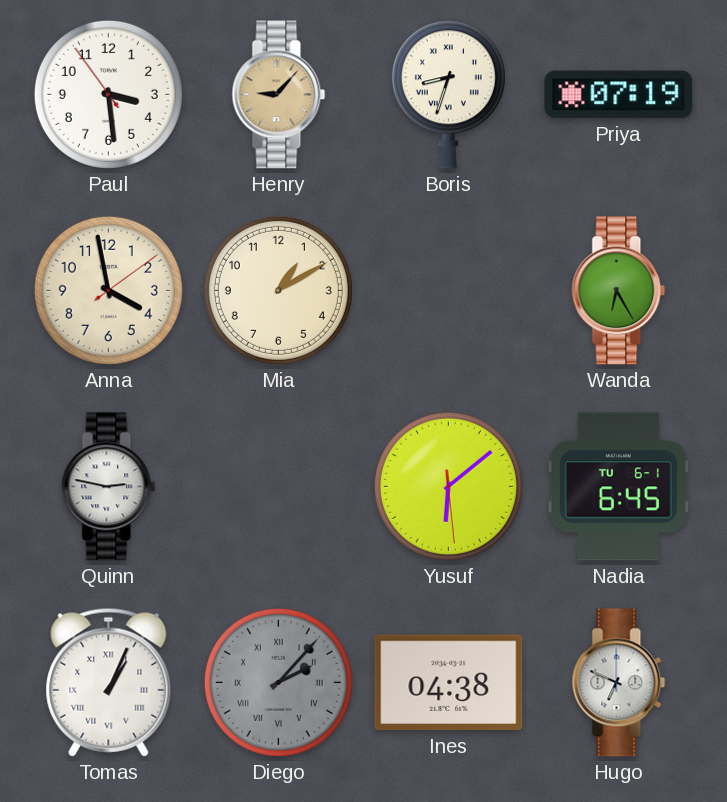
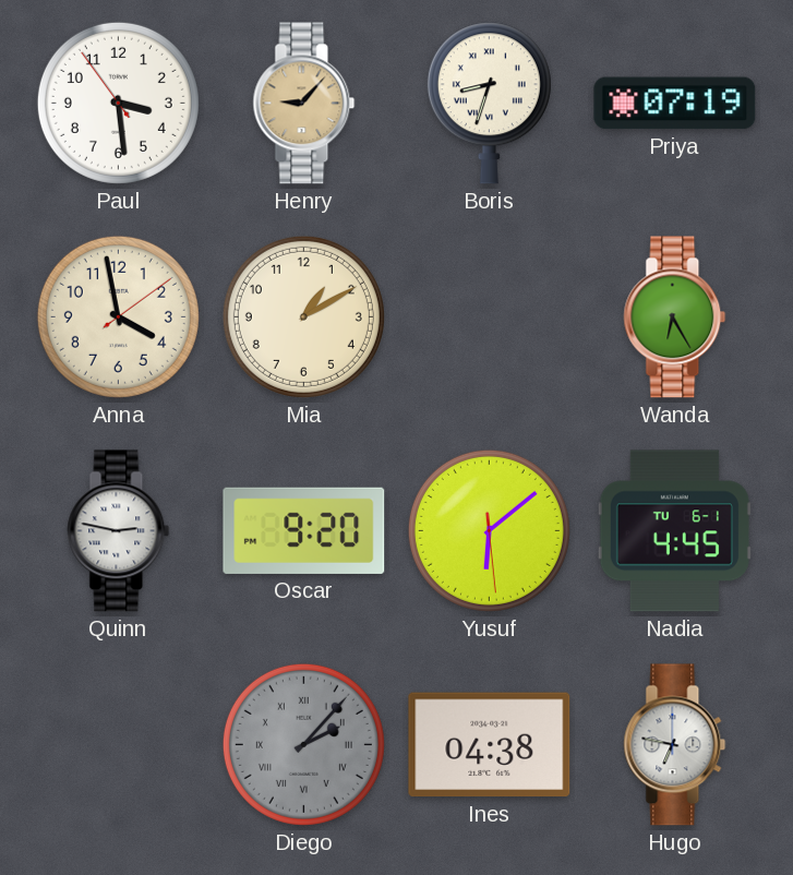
Oscar: none -> 9:20 (304, 530)
Nadia: 6:45 -> 4:45 (674, 531)
Tomas: 1:04 -> none (109, 682)
Hugo: 6:49 -> 6:47 (675, 745)
